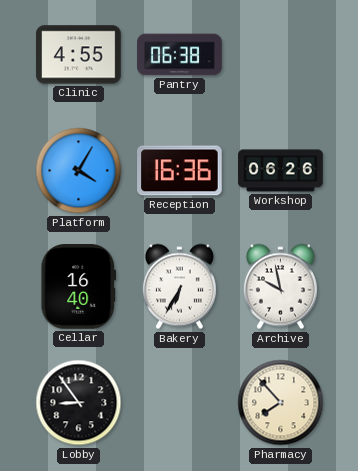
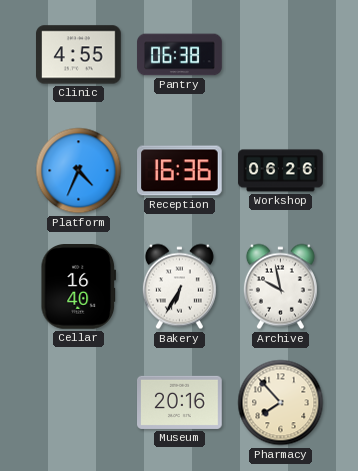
Platform: 4:05 -> 4:34 (79, 171)
Lobby: 8:54 -> none (79, 403)
Museum: none -> 20:16 (180, 402)
